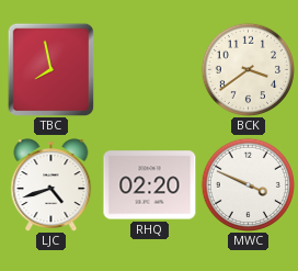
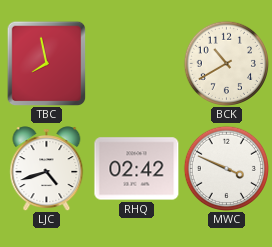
BCK: 3:39 -> 10:40 (226, 63)
RHQ: 02:20 -> 02:42 (137, 169)
